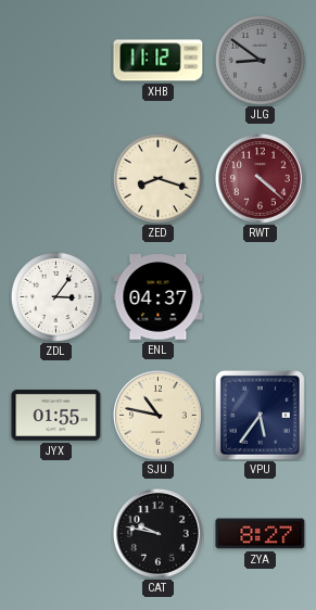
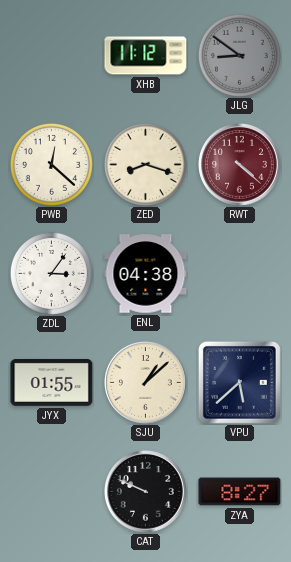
PWB: none -> 12:22 (51, 164)
ENL: 04:37 -> 04:38 (146, 274)
SJU: 10:47 -> 1:08 (146, 383)
VPU: 5:36 -> 5:38 (239, 382)
CAT: 9:47 -> 9:49 (146, 492)
